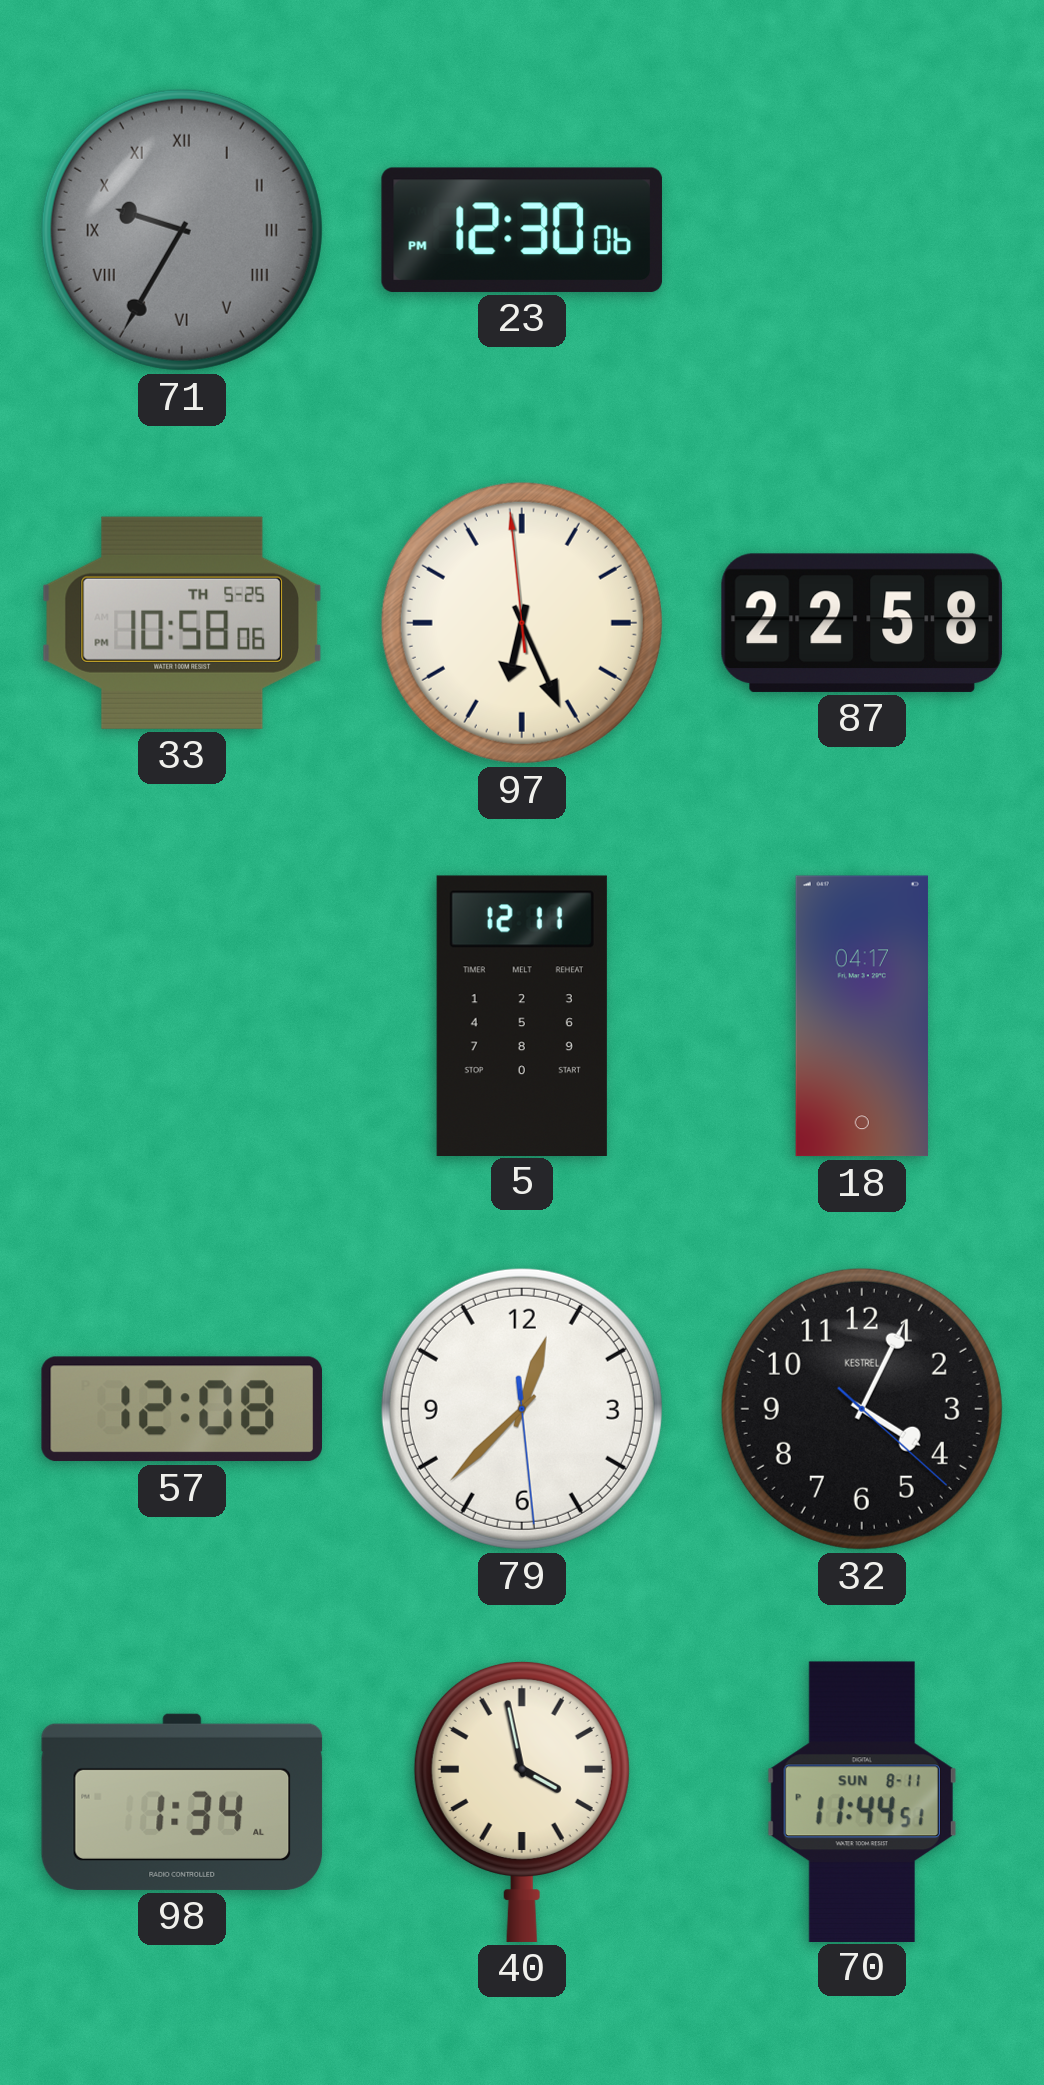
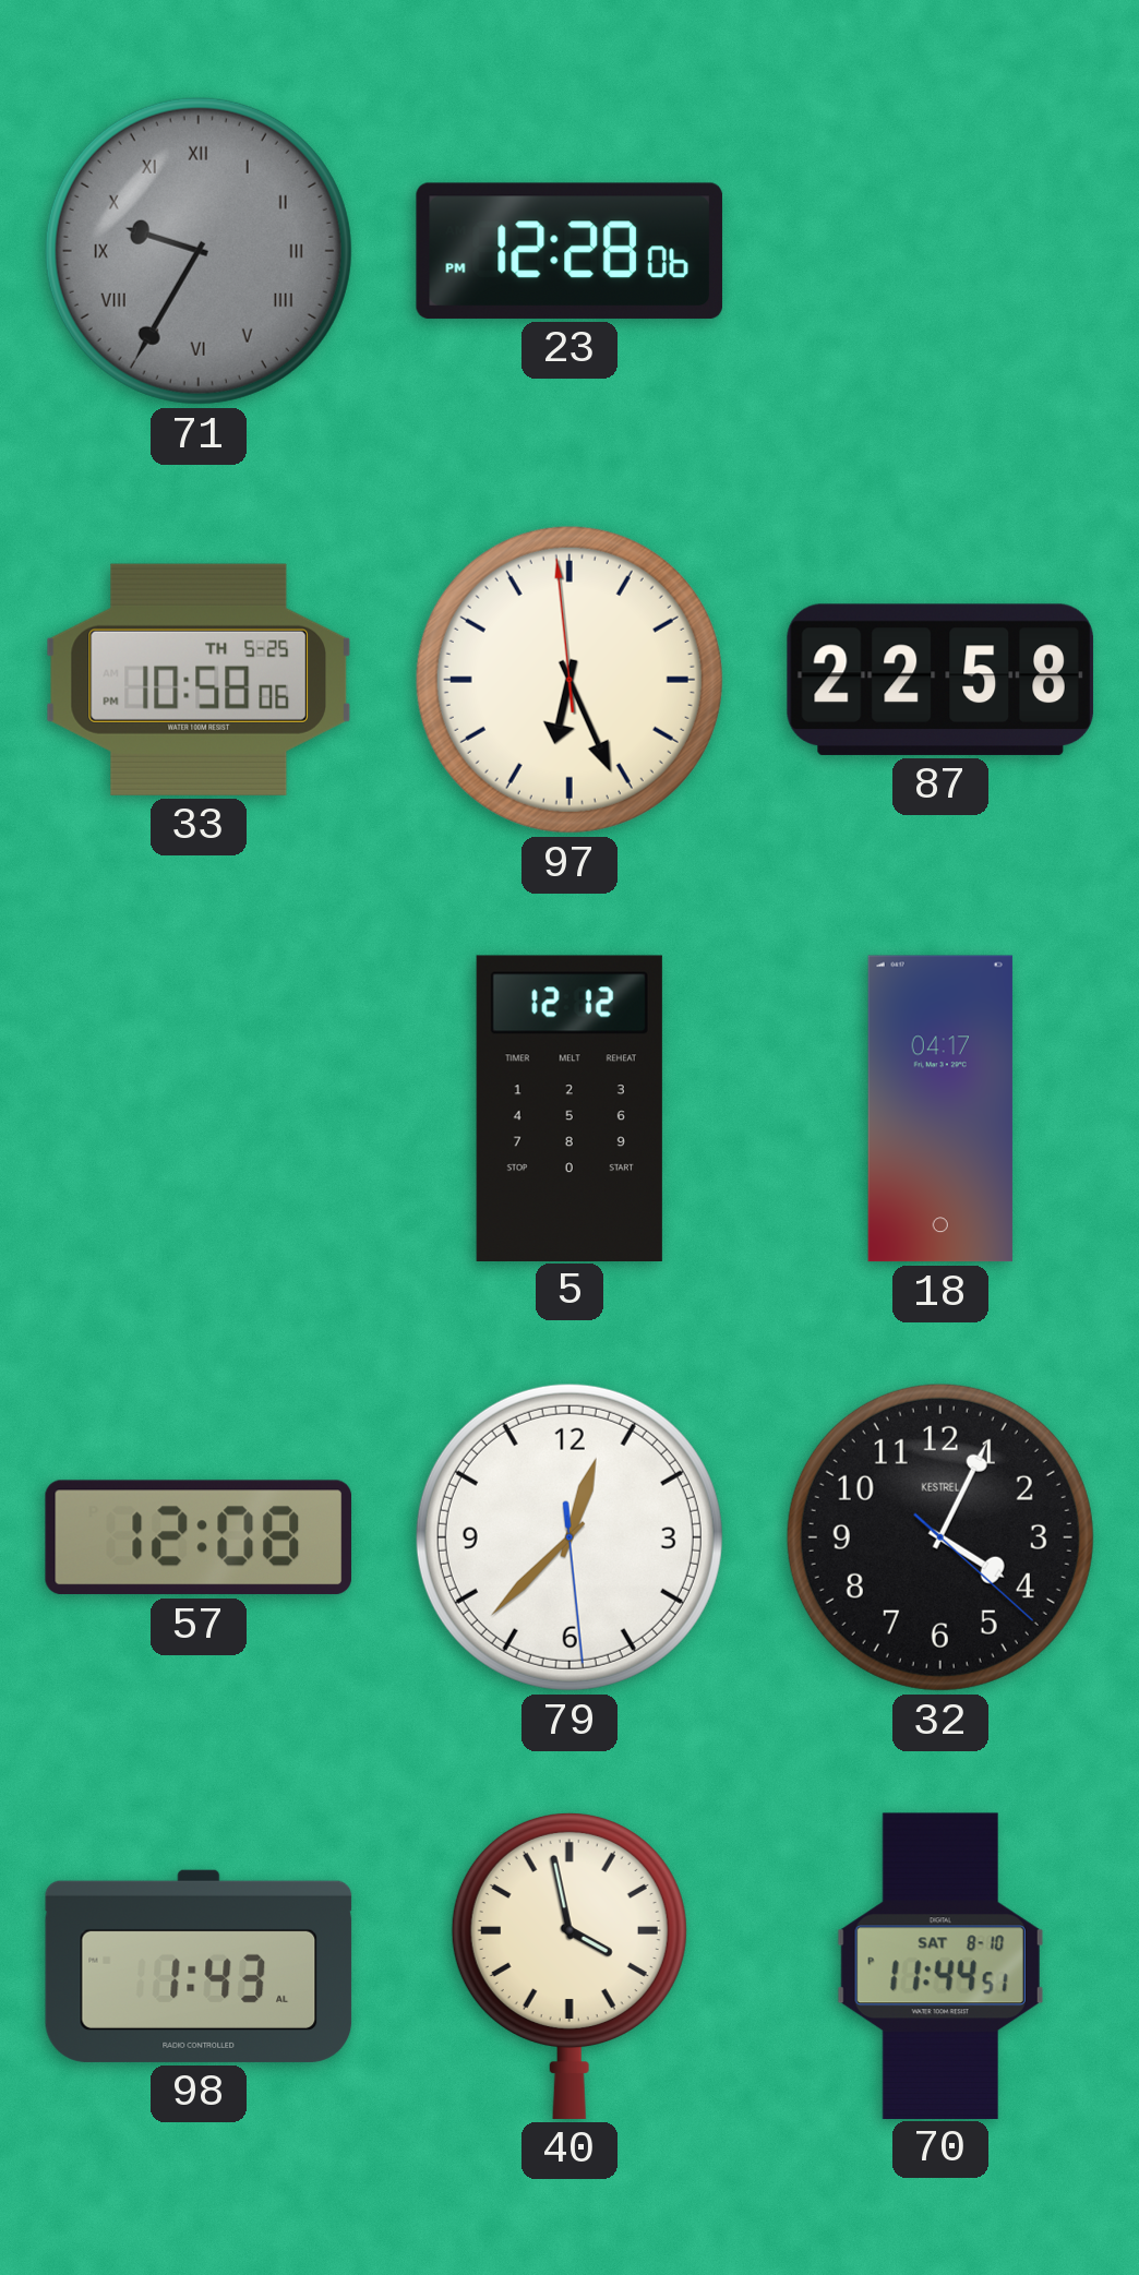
23: 12:30 -> 12:28 (569, 251)
5: 12:11 -> 12:12 (569, 1107)
98: 1:34 -> 1:43 (199, 1966)
70 date: SUN 8-11 -> SAT 8-10 (940, 1965)
